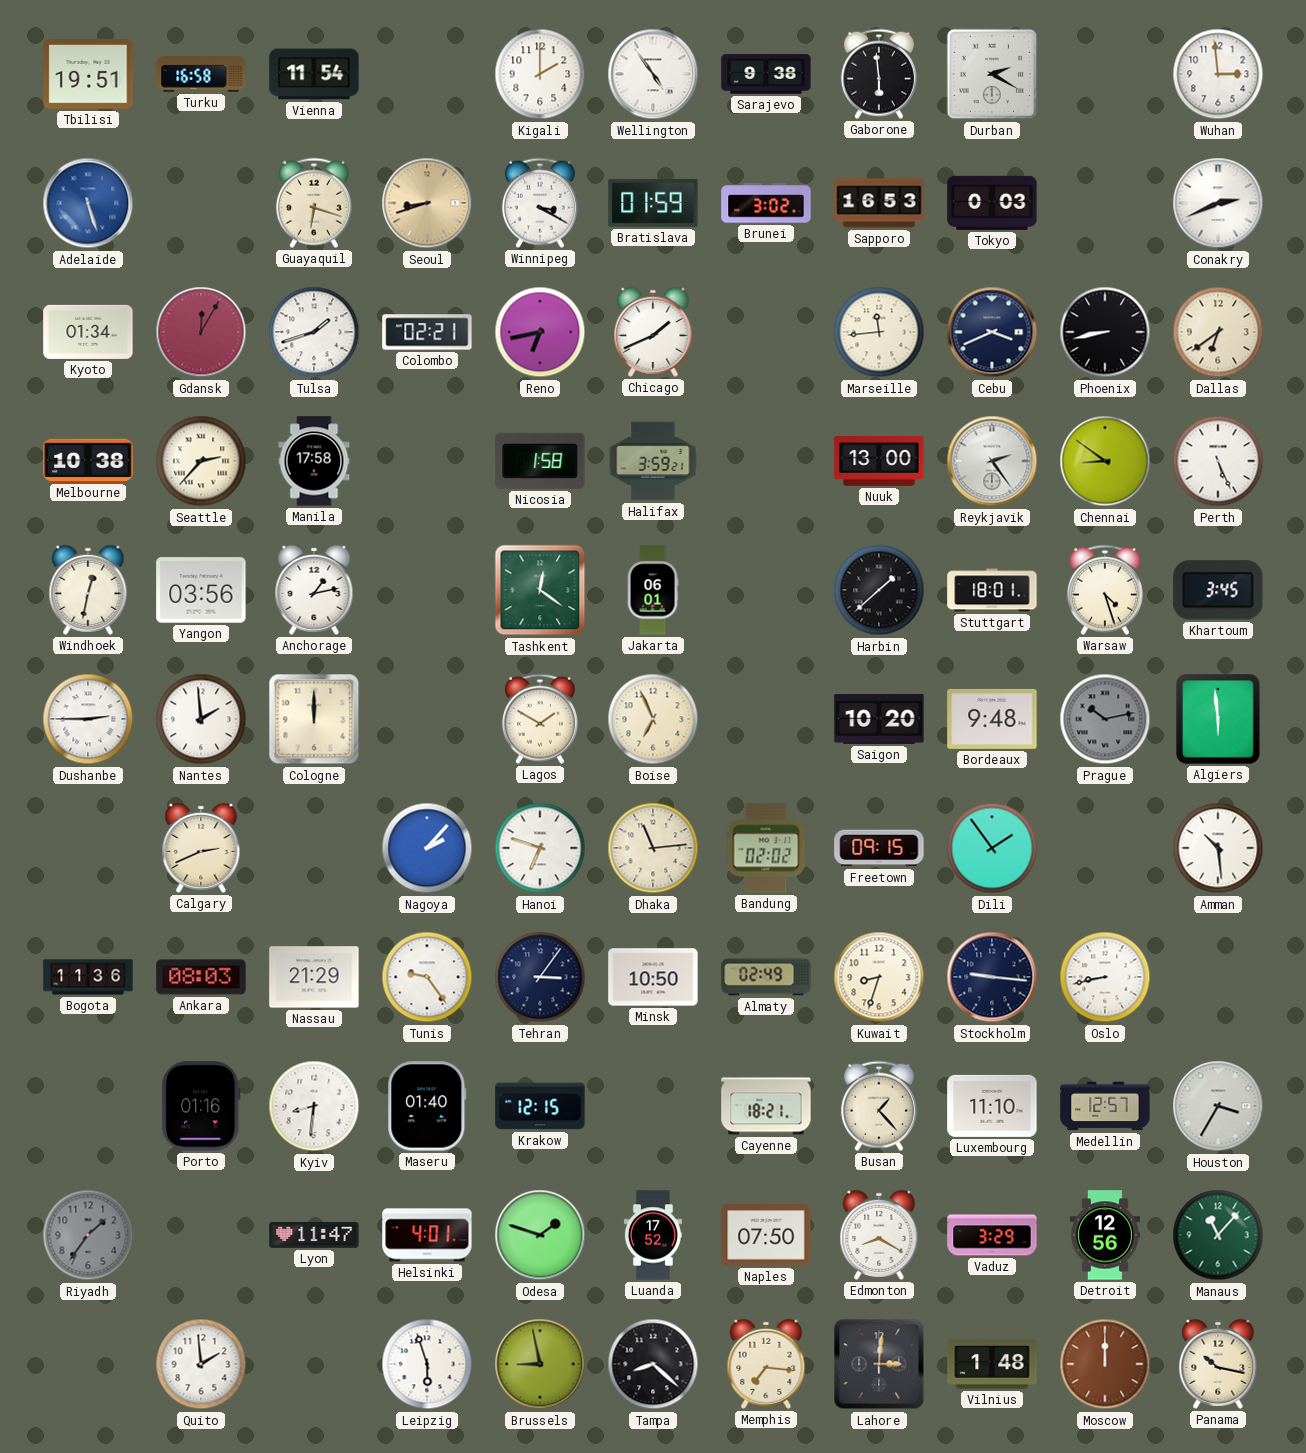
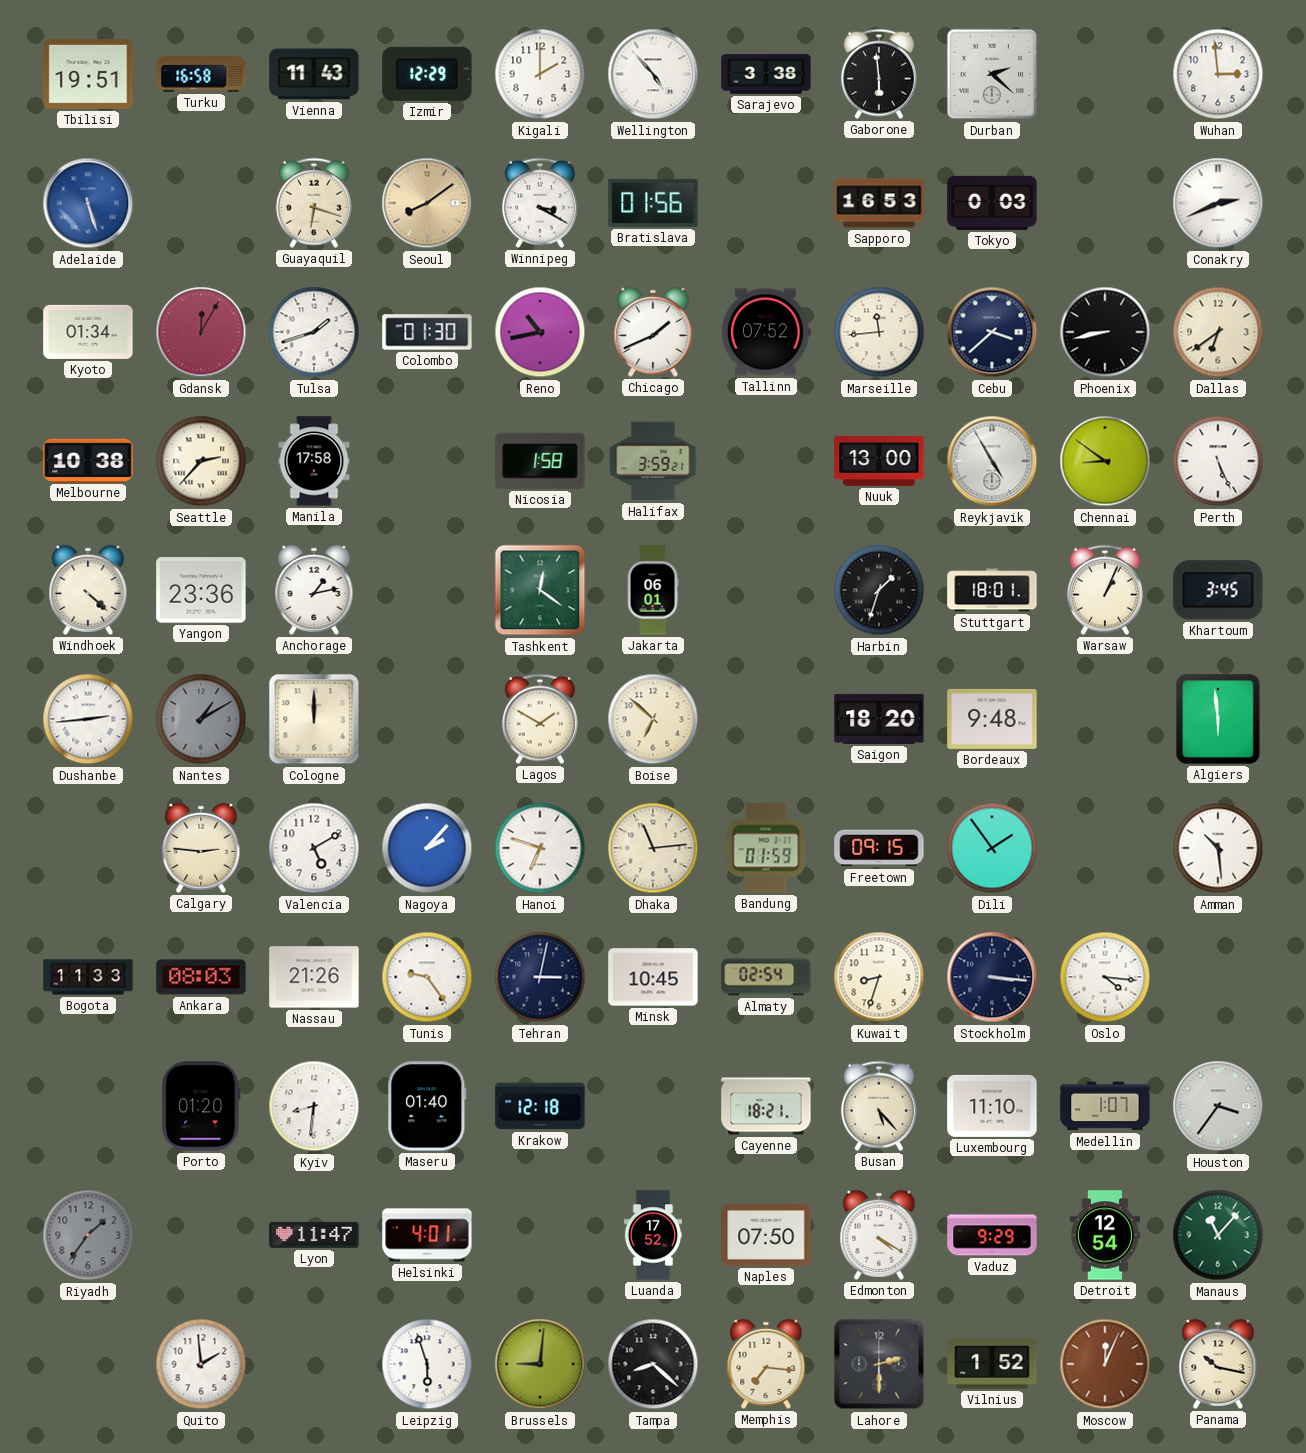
Vienna: 11:54 -> 11:43 (314, 74)
Izmir: none -> 12:29 (427, 74)
Wellington: 4:54 -> 4:53 (653, 74)
Sarajevo: 9:38 -> 3:38 (766, 74)
Durban: 2:20 -> 2:22 (992, 74)
Seoul: 8:42 -> 8:09 (427, 203)
Bratislava: 01:59 -> 01:56 (653, 203)
Brunei: 3:02 -> none (766, 203)
Colombo: 02:21 -> 01:30 (427, 332)
Reno: 6:43 -> 10:43 (540, 332)
Tallinn: none -> 07:52 (767, 332)
Cebu: 3:41 -> 3:38 (992, 332)
Reykjavik: 2:24 -> 4:55 (992, 461)
Windhoek: 12:32 -> 4:22 (88, 590)
Yangon: 03:56 -> 23:36 (201, 590)
Harbin: 1:38 -> 1:33 (879, 590)
Warsaw: 4:27 -> 1:04 (1105, 590)
Dushanbe: 2:45 -> 2:44 (88, 719)
Nantes: 1:59 -> 1:10 (201, 719)
Nantes dial: white -> grey (201, 719)
Boise: 6:56 -> 6:52 (653, 719)
Saigon: 10:20 -> 18:20 (879, 719)
Prague: 10:13 -> none (1105, 719)
Calgary: 2:41 -> 2:46 (201, 848)
Valencia: none -> 5:10 (314, 848)
Bandung: 02:02 -> 01:59 (766, 848)
Bogota: 11:36 -> 11:33 (88, 977)
Nassau: 21:29 -> 21:26 (314, 977)
Tehran: 3:06 -> 3:02 (540, 977)
Minsk: 10:50 -> 10:45 (653, 977)
Almaty: 02:49 -> 02:54 (766, 977)
Stockholm: 9:16 -> 3:16 (992, 977)
Oslo: 8:43 -> 4:16 (1105, 977)
Porto: 01:16 -> 01:20 (201, 1106)
Krakow: 12:15 -> 12:18 (540, 1106)
Busan: 1:23 -> 5:23 (879, 1106)
Medellin: 12:57 -> 1:07 (1105, 1106)
Houston: 3:35 -> 3:36 (1218, 1106)
Odesa: 1:48 -> none (540, 1235)
Edmonton: 8:20 -> 4:20 (879, 1235)
Vaduz: 3:29 -> 9:29 (992, 1235)
Detroit: 12:56 -> 12:54 (1105, 1235)
Brussels: 8:58 -> 9:01 (540, 1364)
Lahore: 3:01 -> 2:30 (879, 1364)
Vilnius: 1:48 -> 1:52 (992, 1364)
Moscow: 12:00 -> 12:04 (1105, 1364)
